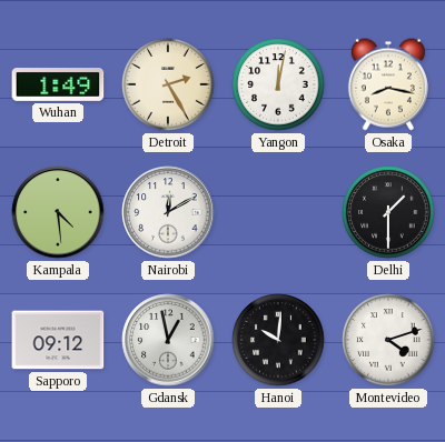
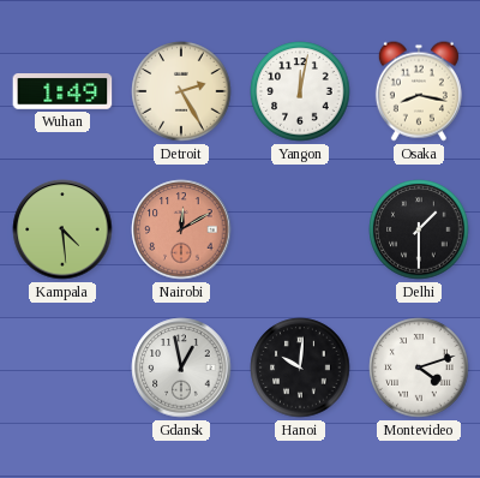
Nairobi dial: white -> salmon (181, 229)
Sapporo: 09:12 -> none (58, 340)
